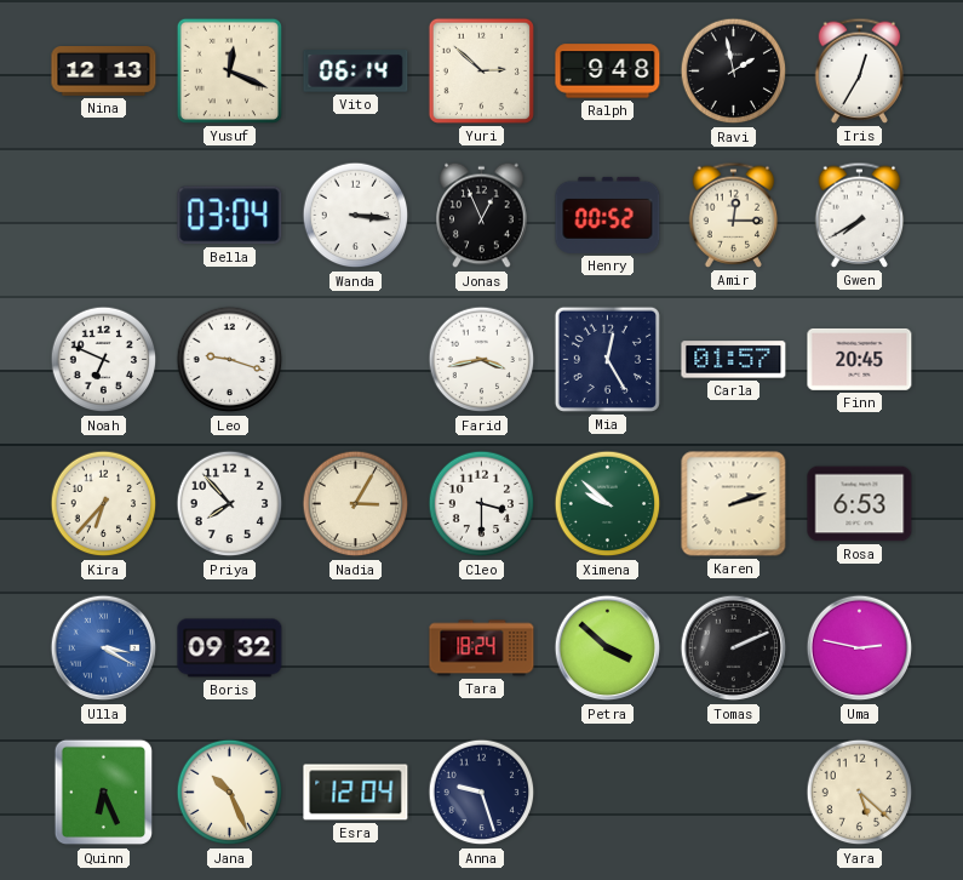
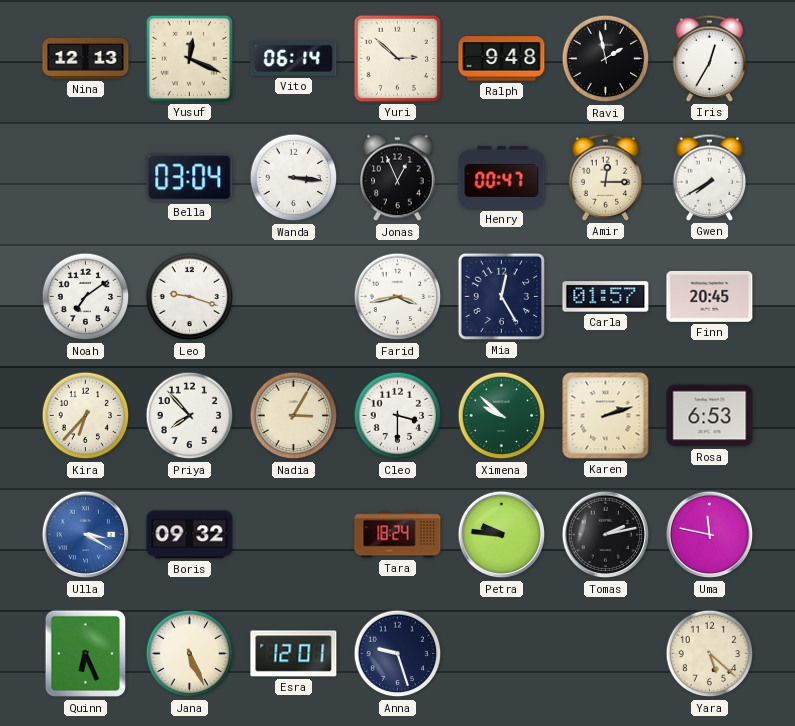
Henry: 00:52 -> 00:47 (502, 177)
Noah: 6:49 -> 7:09 (86, 297)
Petra: 3:52 -> 9:46 (502, 535)
Tomas: 2:11 -> 2:13 (606, 535)
Uma: 2:47 -> 11:47 (710, 535)
Jana: 10:26 -> 5:26 (190, 654)
Esra: 12:04 -> 12:01 (294, 654)
